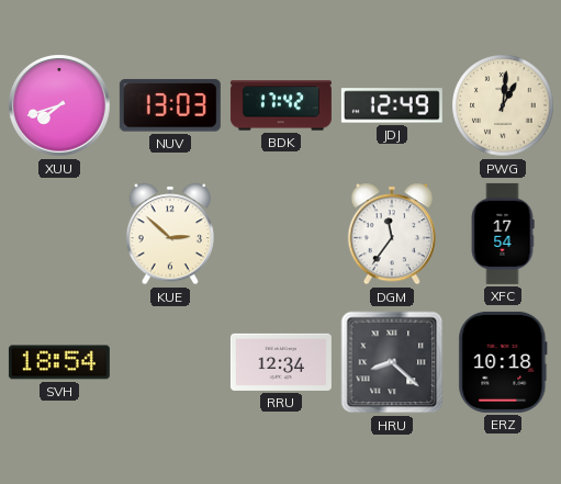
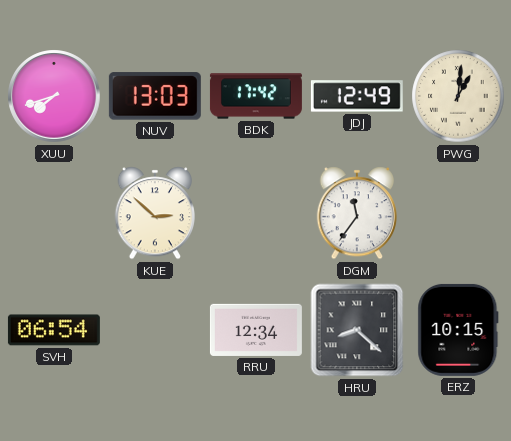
XFC: 17:54 -> none (503, 234)
SVH: 18:54 -> 06:54 (54, 330)
ERZ: 10:18 -> 10:15 (458, 330)
